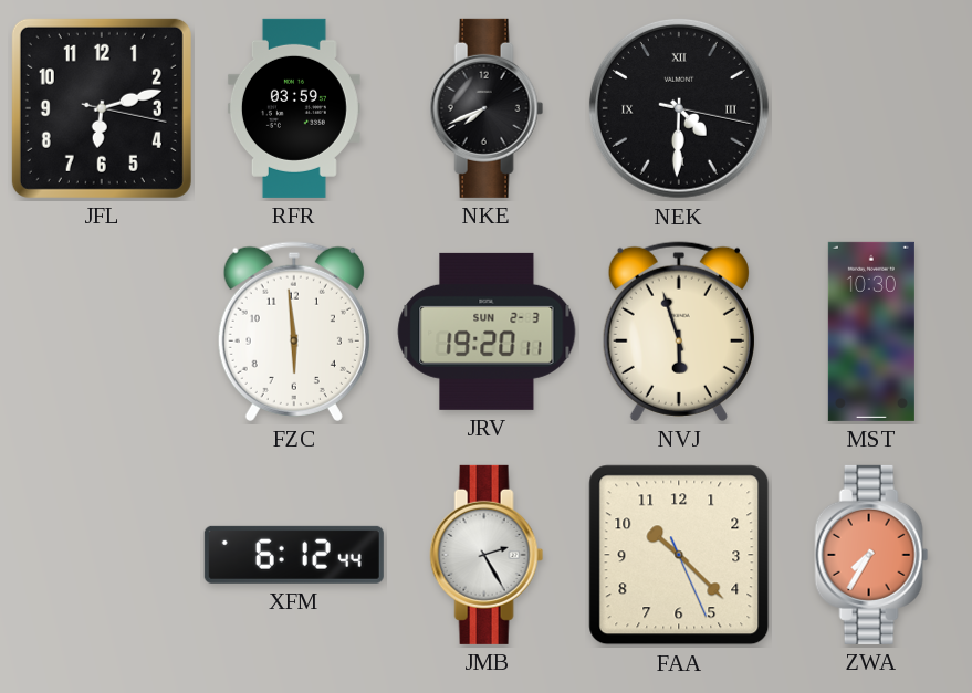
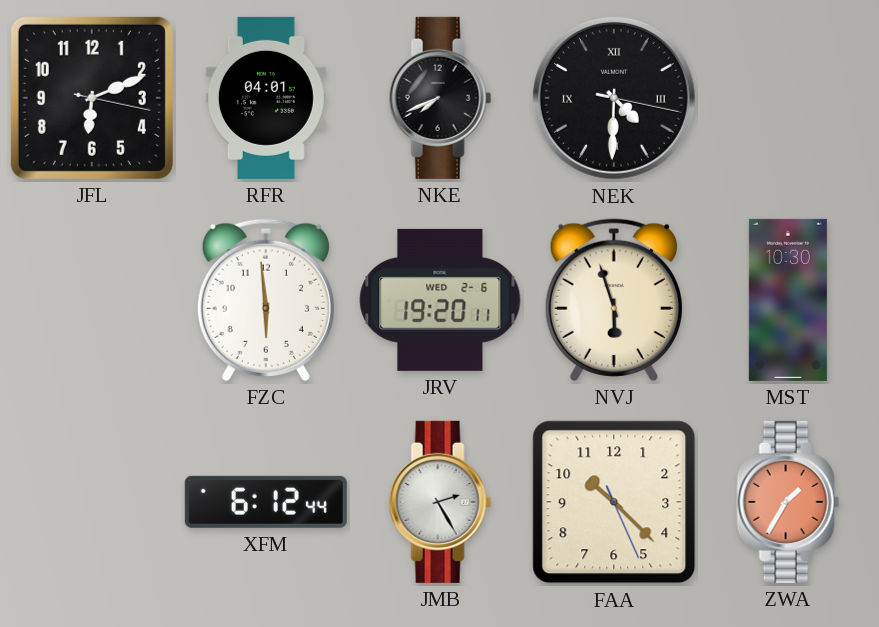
JFL: 6:12 -> 6:11 (92, 98)
RFR: 03:59 -> 04:01 (266, 98)
JRV date: SUN 2-3 -> WED 2-6 (440, 300)
ZWA: 7:35 -> 1:35 (788, 502)
